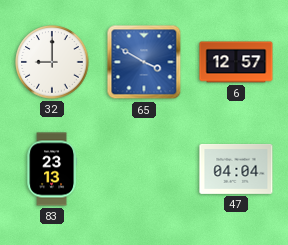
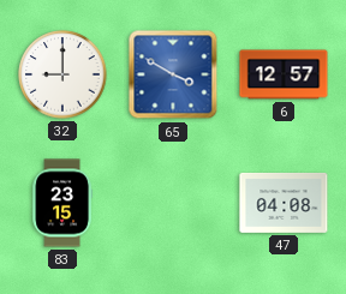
83: 23:13 -> 23:15 (61, 203)
47: 04:04 -> 04:08 (284, 203)
